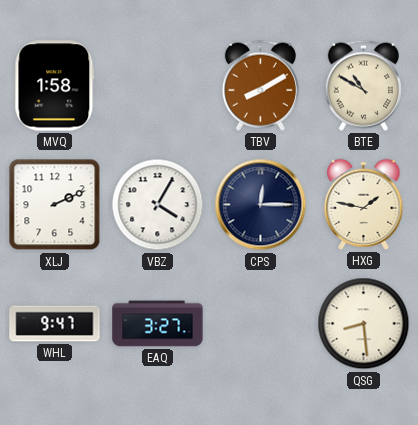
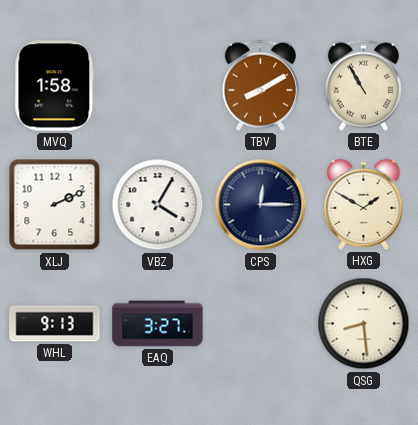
BTE: 10:50 -> 10:55 (363, 85)
HXG: 1:47 -> 1:50 (364, 204)
WHL: 9:47 -> 9:13 (55, 324)
